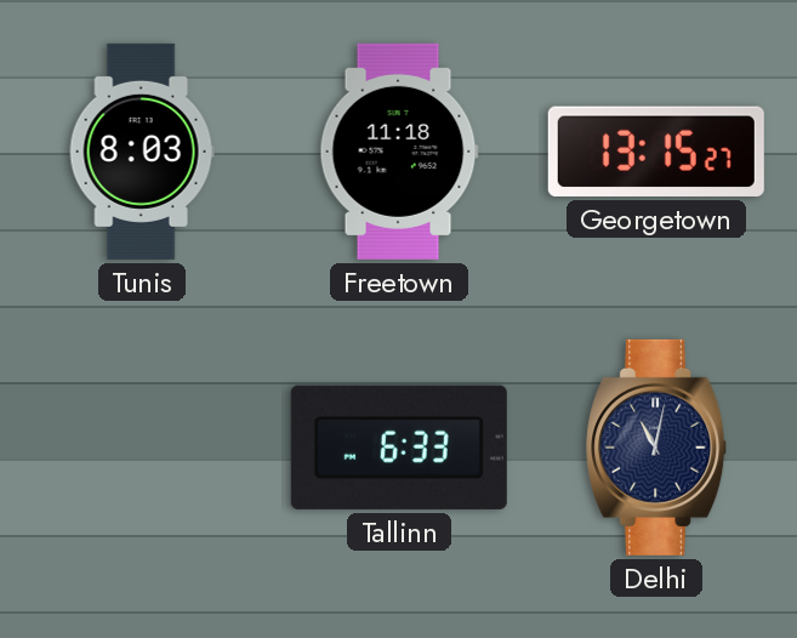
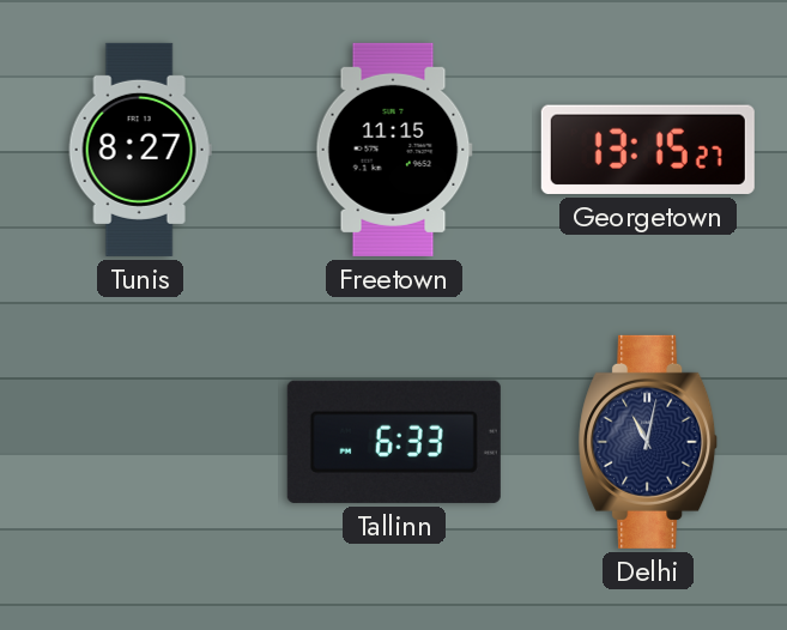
Tunis: 8:03 -> 8:27 (140, 150)
Freetown: 11:18 -> 11:15 (394, 150)
